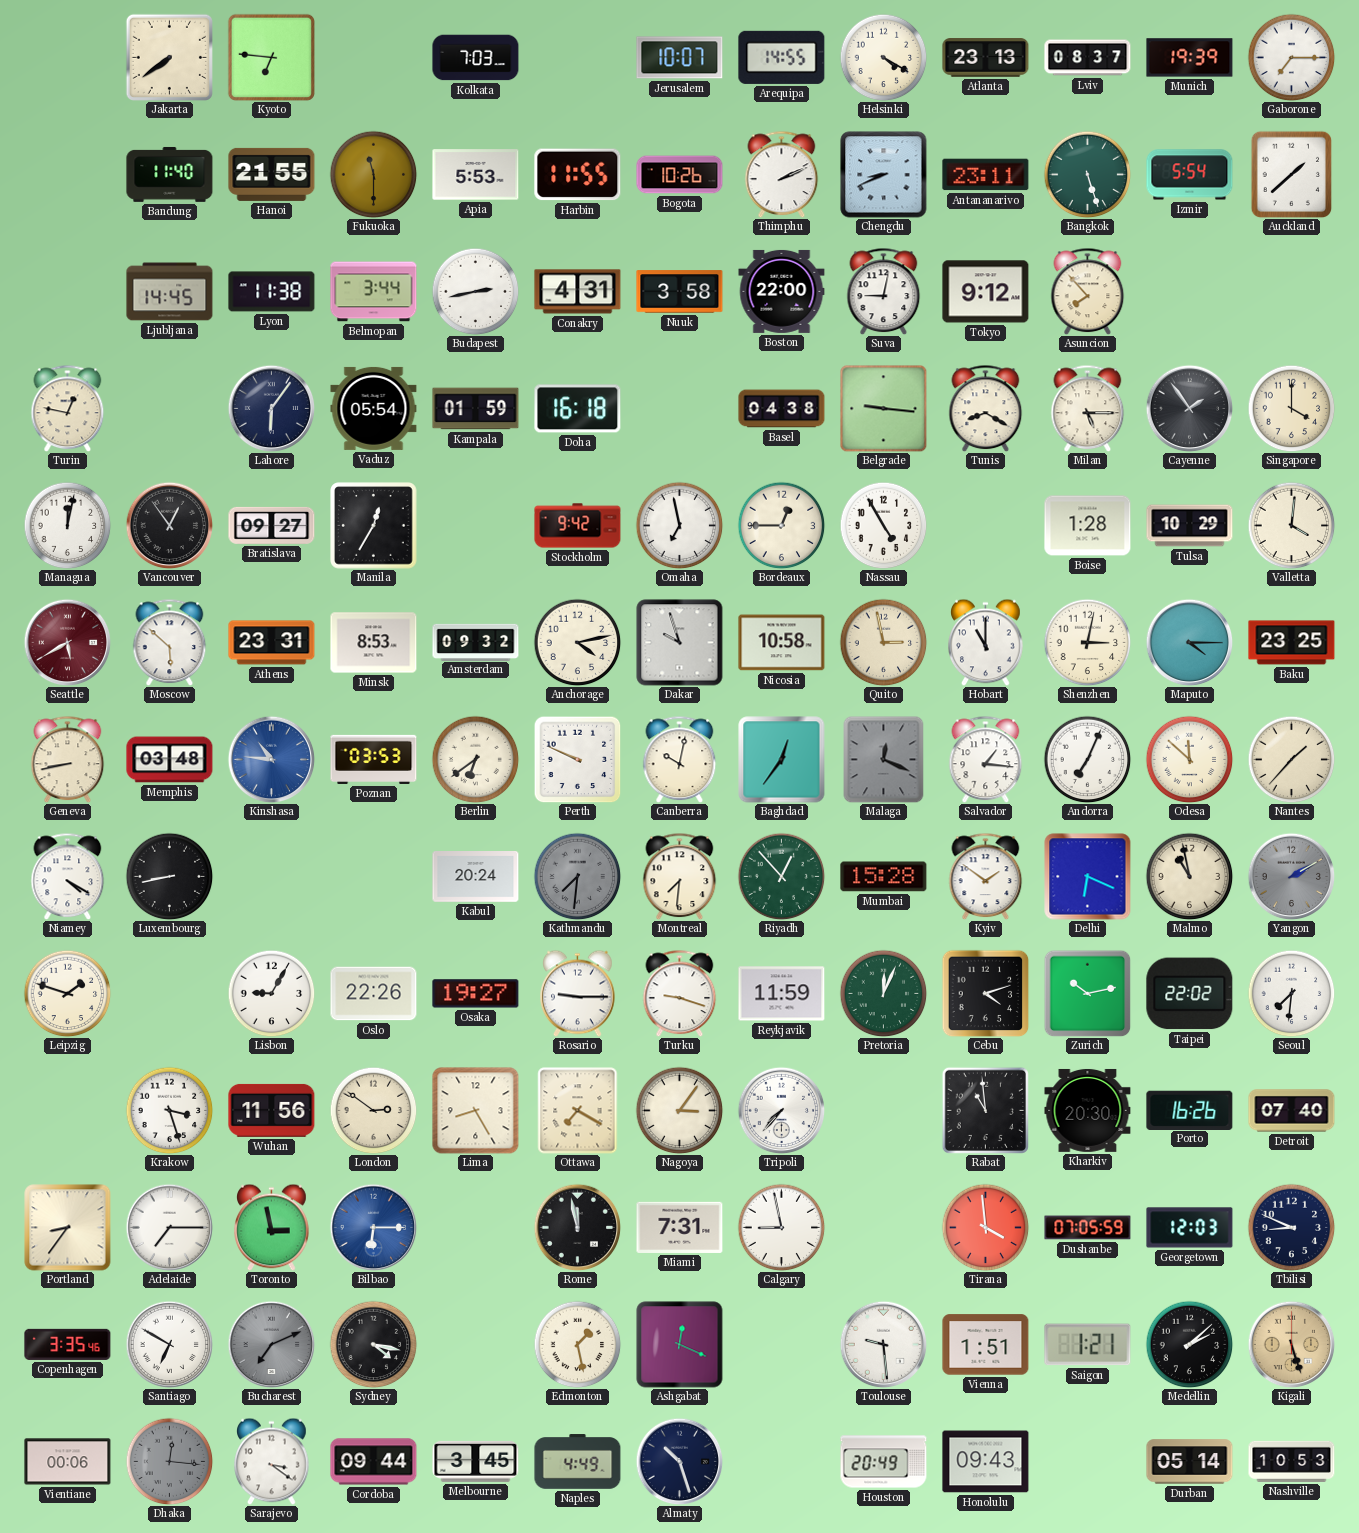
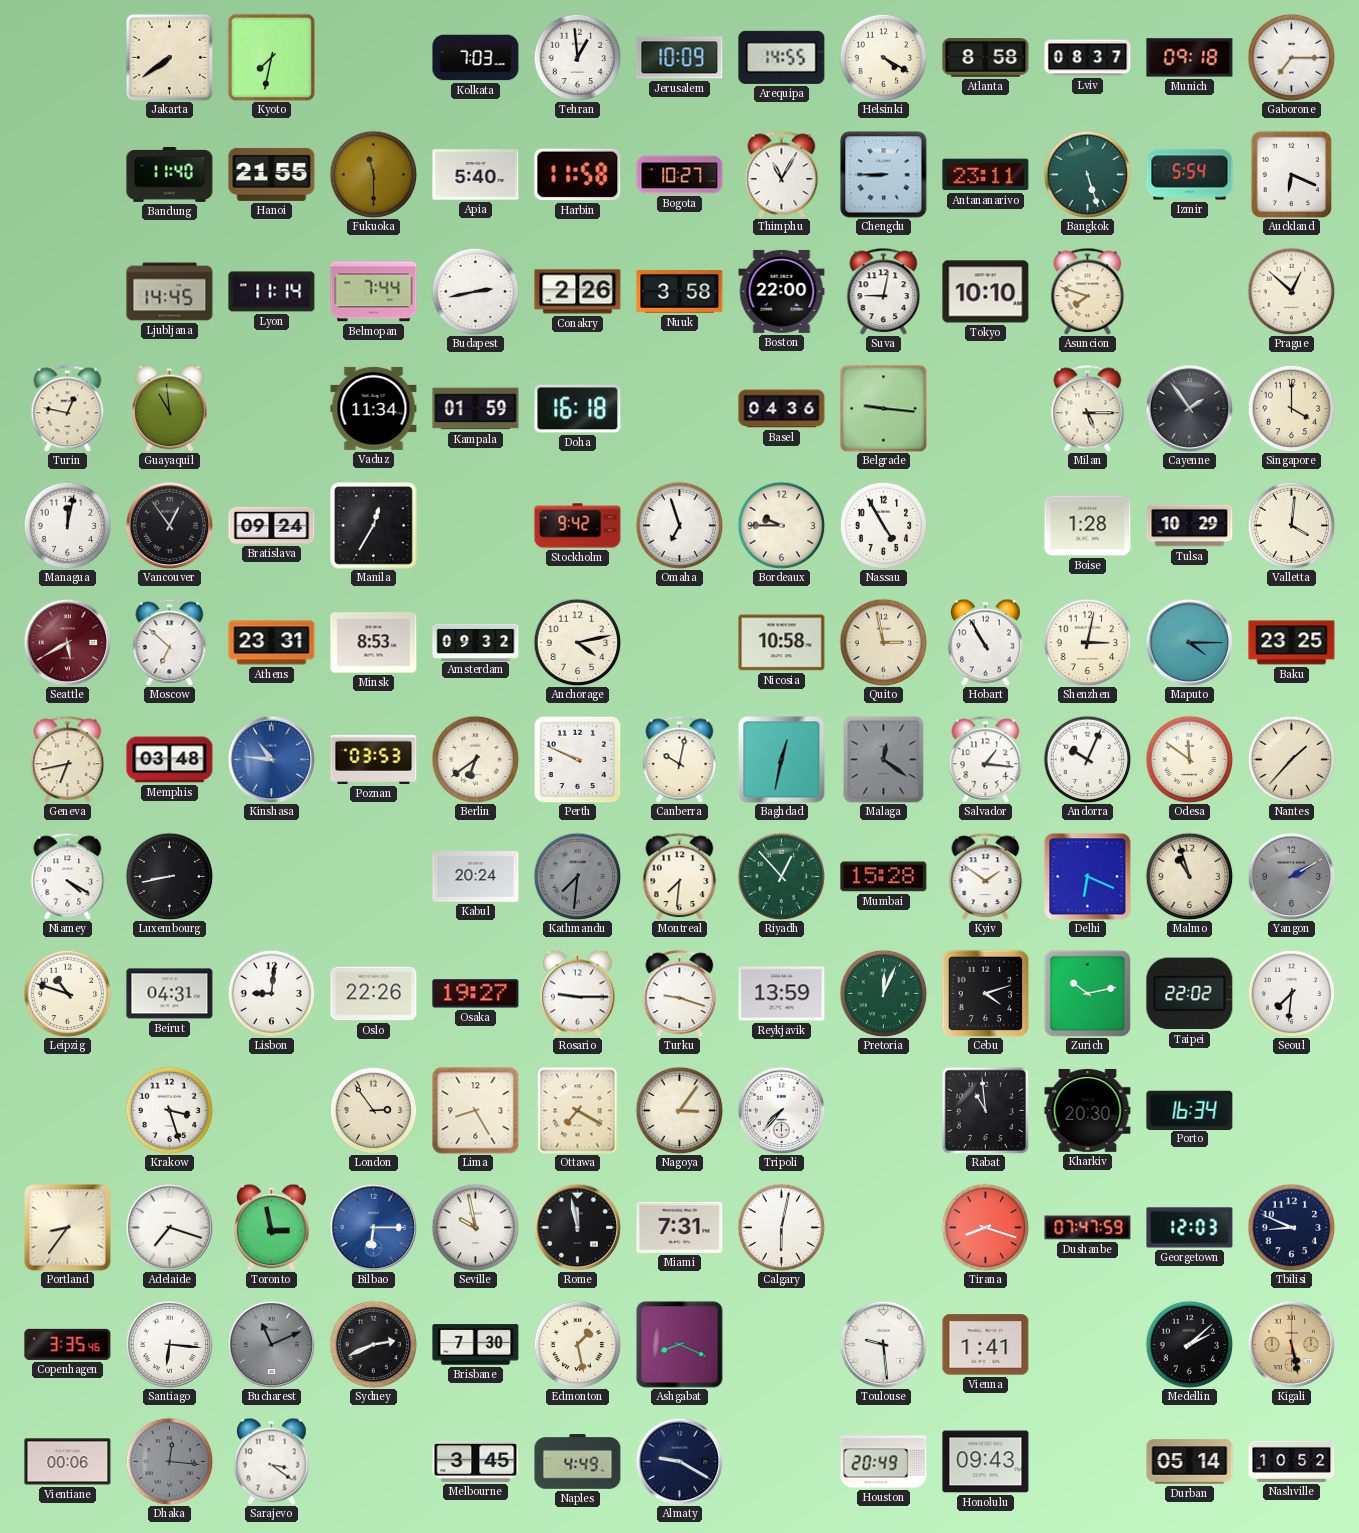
Kyoto: 6:46 -> 7:32 (271, 57)
Tehran: none -> 12:59 (577, 57)
Jerusalem: 10:07 -> 10:09 (680, 58)
Atlanta: 23:13 -> 8:58 (986, 58)
Munich: 19:39 -> 09:18 (1190, 58)
Apia: 5:53 -> 5:40 (476, 175)
Harbin: 11:55 -> 11:58 (578, 175)
Bogota: 10:26 -> 10:27 (680, 175)
Thimphu: 2:11 -> 11:05 (782, 174)
Chengdu: 8:41 -> 8:45 (884, 175)
Auckland: 1:38 -> 6:19 (1292, 174)
Lyon: 11:38 -> 11:14 (272, 292)
Belmopan: 3:44 -> 7:44 (374, 292)
Conakry: 4:31 -> 2:26 (578, 292)
Tokyo: 9:12 -> 10:10 (986, 292)
Asuncion: 7:53 -> 7:48 (1088, 291)
Prague: none -> 12:52 (1291, 291)
Guayaquil: none -> 10:59 (170, 408)
Lahore: 6:06 -> none (271, 408)
Vaduz: 05:54 -> 11:34 (374, 408)
Basel: 04:38 -> 04:36 (782, 409)
Tunis: 8:20 -> none (986, 408)
Bratislava: 09:27 -> 09:24 (272, 525)
Omaha: 6:58 -> 6:57 (679, 525)
Bordeaux: 12:45 -> 9:45 (781, 525)
Moscow: 5:52 -> 6:52 (170, 642)
Dakar: 9:57 -> none (680, 643)
Hobart: 11:00 -> 10:55 (986, 642)
Geneva: 8:43 -> 6:43 (68, 759)
Baghdad: 12:36 -> 12:32 (782, 760)
Malaga: 12:19 -> 12:21 (884, 759)
Andorra: 7:04 -> 10:04 (1087, 759)
Odesa: 11:52 -> 11:51 (1189, 759)
Malmo: 10:58 -> 10:57 (1189, 876)
Leipzig: 1:48 -> 10:48 (67, 993)
Beirut: none -> 04:31 (170, 994)
Lisbon: 9:05 -> 9:01 (271, 993)
Reykjavik: 11:59 -> 13:59 (782, 994)
Wuhan: 11:56 -> none (272, 1110)
London: 2:51 -> 2:54 (373, 1110)
Porto: 16:26 -> 16:34 (1190, 1110)
Detroit: 07:40 -> none (1292, 1111)
Adelaide: 7:15 -> 7:18 (169, 1227)
Seville: none -> 9:58 (475, 1227)
Calgary: 8:58 -> 6:02 (781, 1227)
Tirana: 3:59 -> 8:18 (985, 1227)
Dushanbe: 07:05 -> 07:47 (1088, 1228)
Santiago: 6:50 -> 6:16 (169, 1344)
Bucharest: 7:11 -> 11:11 (271, 1344)
Sydney: 4:17 -> 2:41 (373, 1344)
Brisbane: none -> 7:30 (476, 1345)
Ashgabat: 12:19 -> 8:19 (680, 1345)
Vienna: 1:51 -> 1:41 (986, 1345)
Saigon: 1:21 -> none (1088, 1345)
Kigali: 5:27 -> 5:28 (1291, 1344)
Cordoba: 09:44 -> none (374, 1462)
Almaty: 10:27 -> 9:20 (679, 1461)
Nashville: 10:53 -> 10:52 (1292, 1461)
